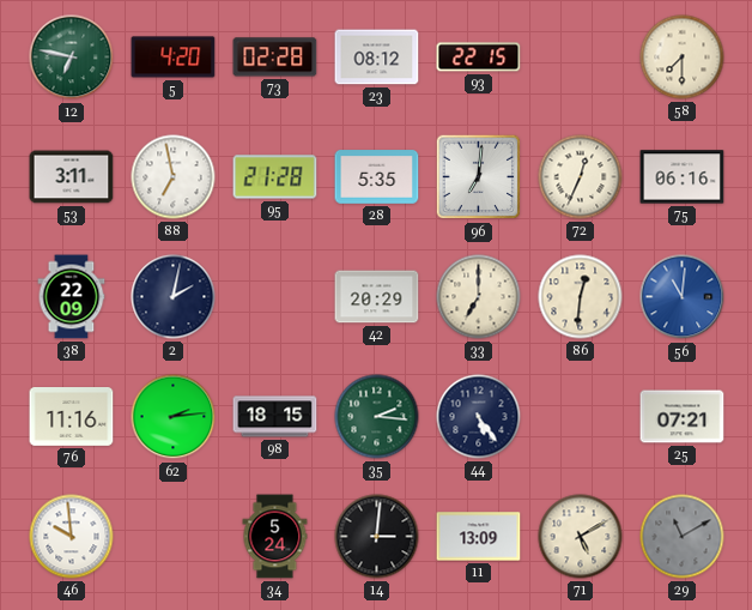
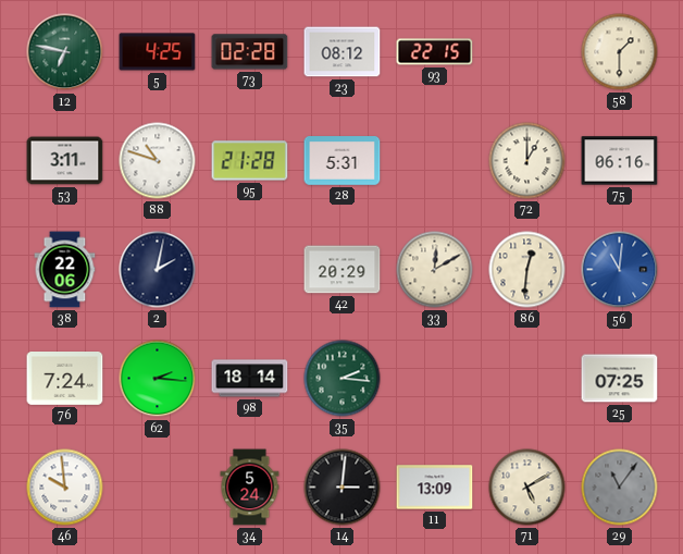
5: 4:20 -> 4:25 (158, 52)
58: 7:30 -> 1:30 (620, 52)
88: 6:58 -> 10:48 (158, 161)
28: 5:35 -> 5:31 (343, 161)
96: 7:01 -> none (479, 177)
72: 12:34 -> 1:00 (527, 161)
38: 22:09 -> 22:06 (65, 270)
33: 7:00 -> 12:10 (435, 270)
76: 11:16 -> 7:24 (65, 379)
62: 2:14 -> 2:16 (158, 379)
98: 18:15 -> 18:14 (250, 379)
44: 5:24 -> none (479, 417)
25: 07:21 -> 07:25 (620, 379)
29: 11:10 -> 11:06 (620, 488)
